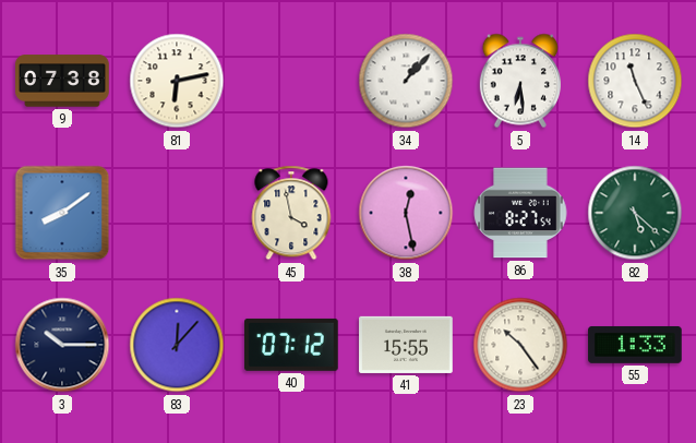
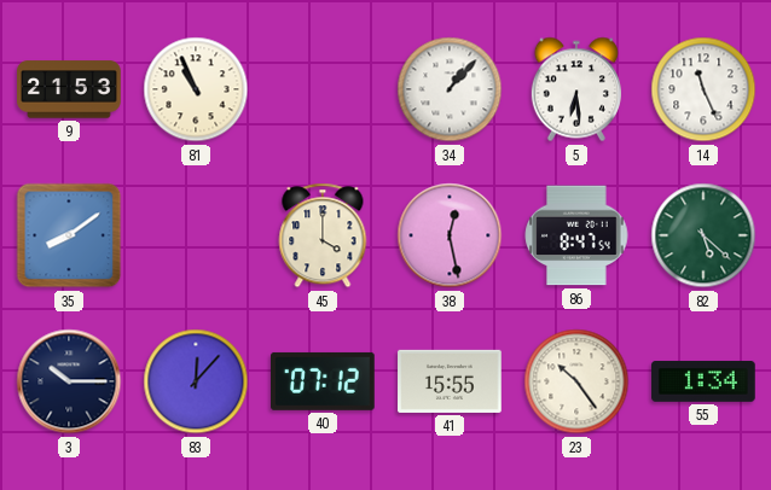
9: 07:38 -> 21:53 (69, 89)
81: 6:13 -> 10:56 (196, 89)
45: 3:58 -> 4:00 (323, 235)
86: 8:27 -> 8:47 (576, 235)
55: 1:33 -> 1:34 (703, 381)
